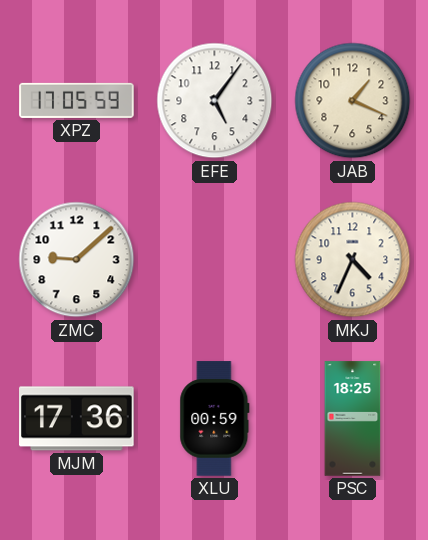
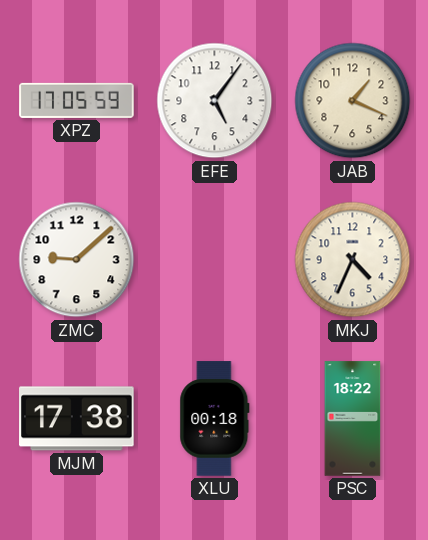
MJM: 17:36 -> 17:38 (77, 419)
XLU: 00:59 -> 00:18 (215, 419)
PSC: 18:25 -> 18:22 (353, 419)
